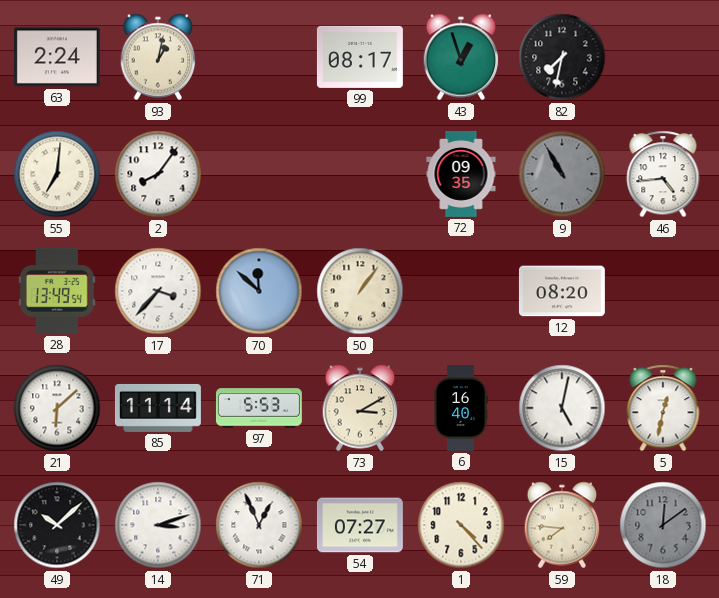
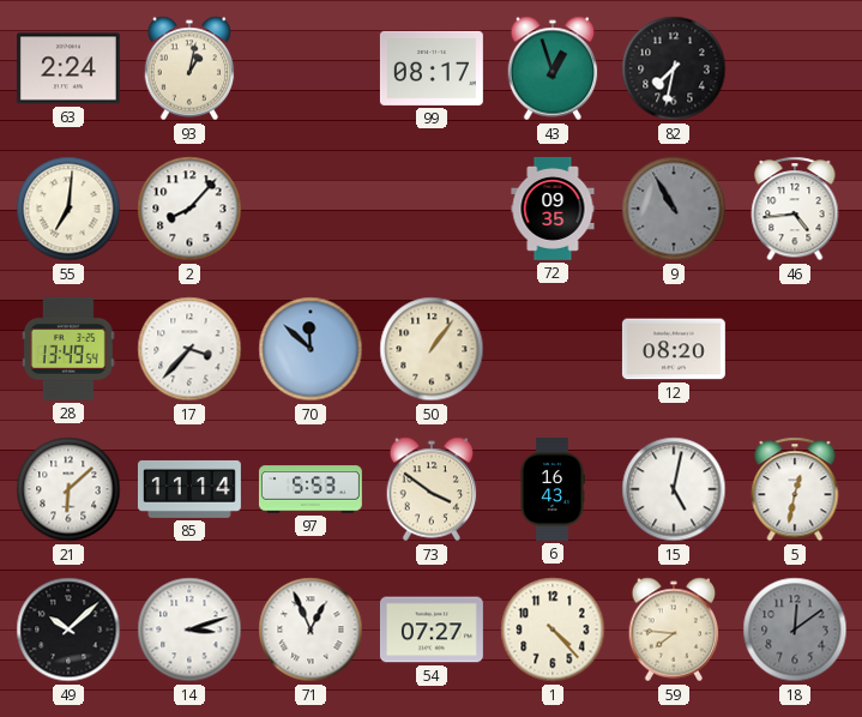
2: 8:06 -> 8:07 (189, 209)
73: 3:10 -> 3:51 (432, 489)
6: 16:40 -> 16:43 (553, 489)
